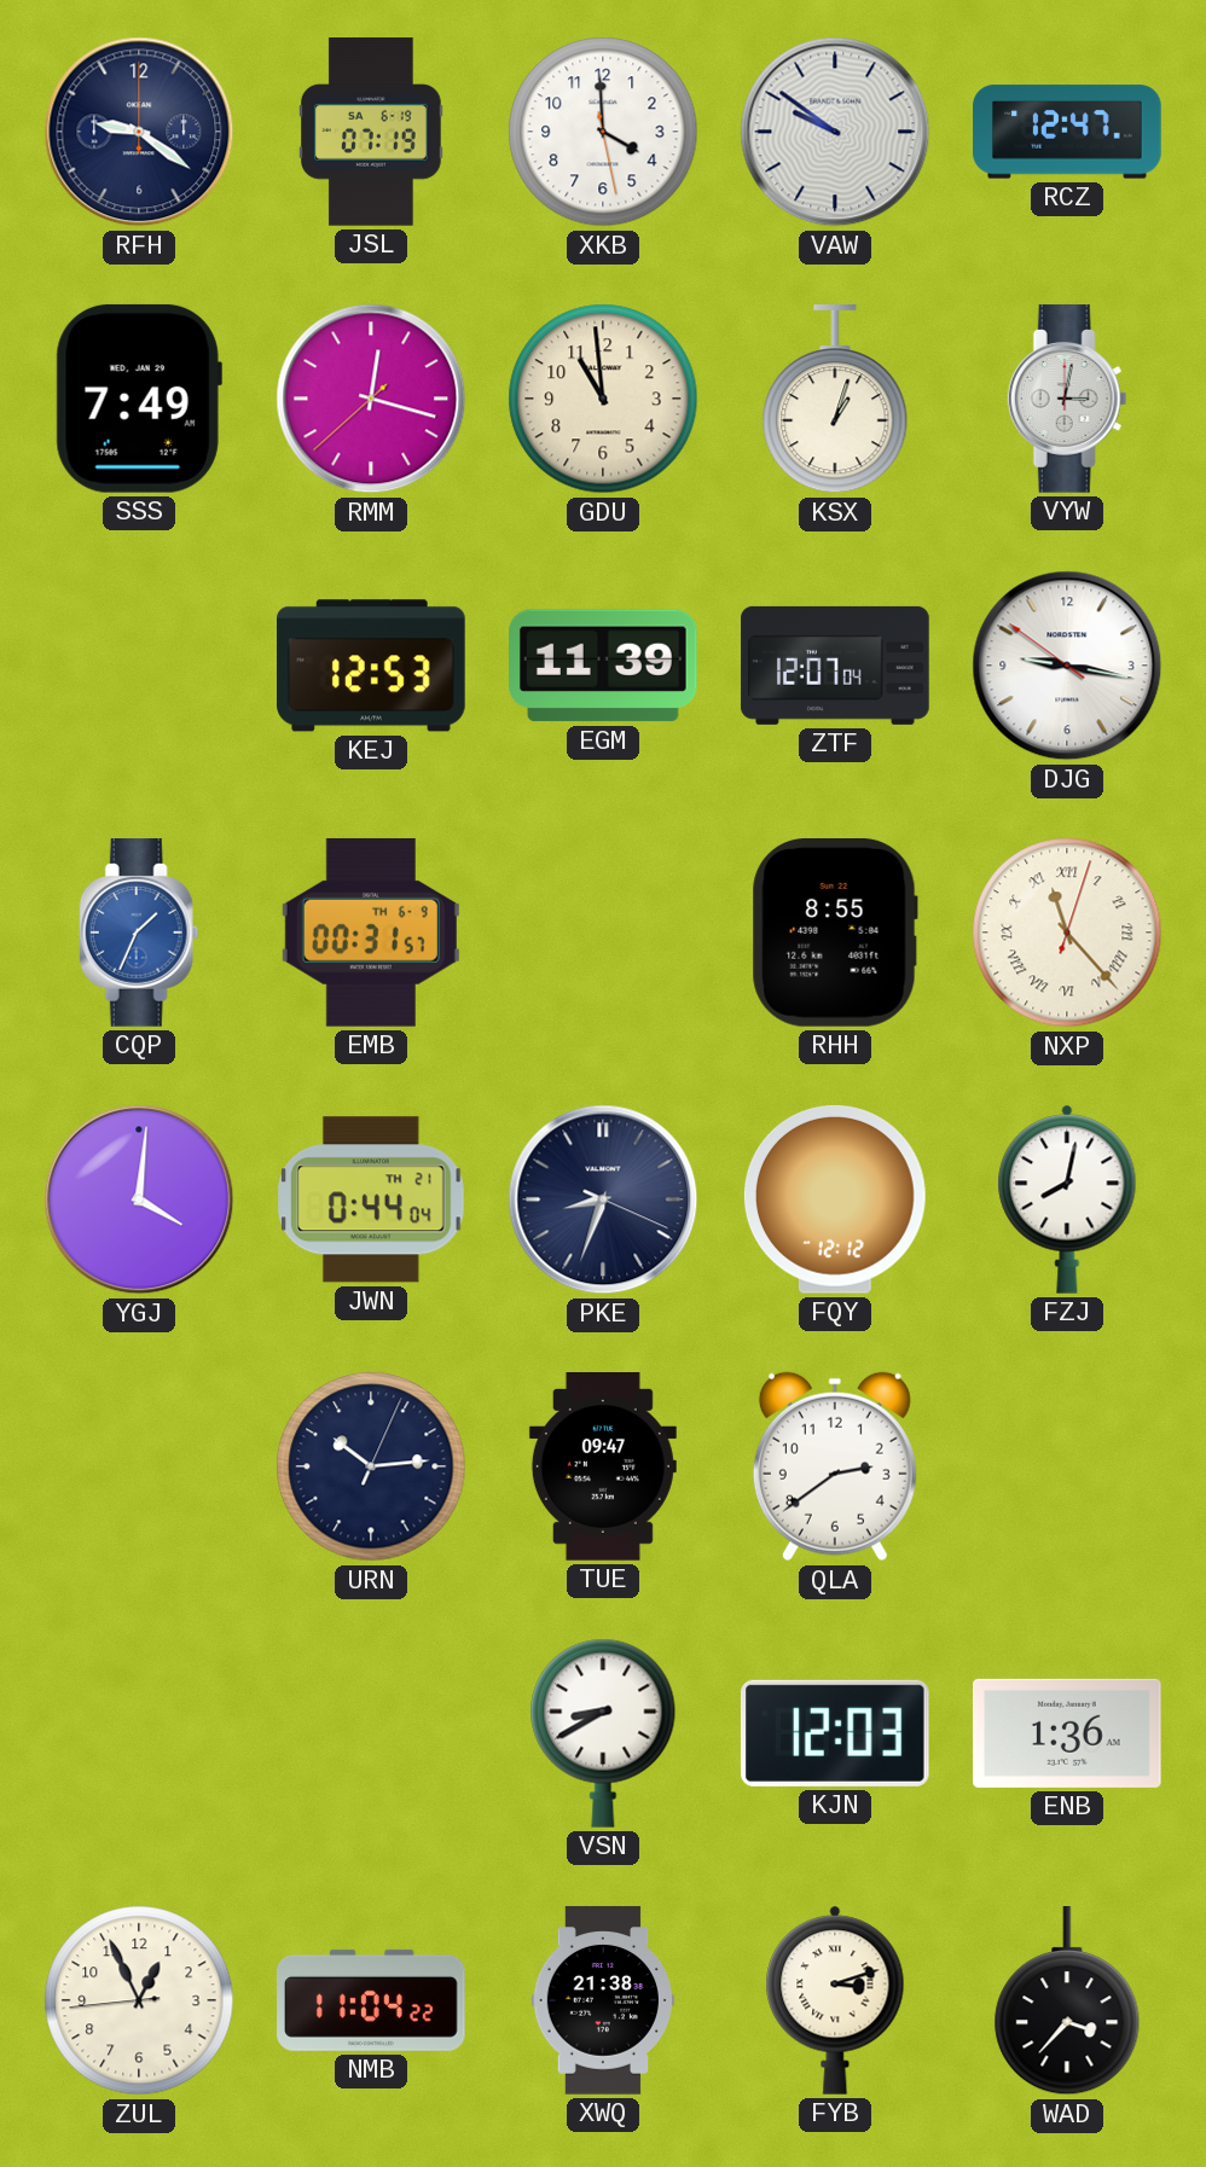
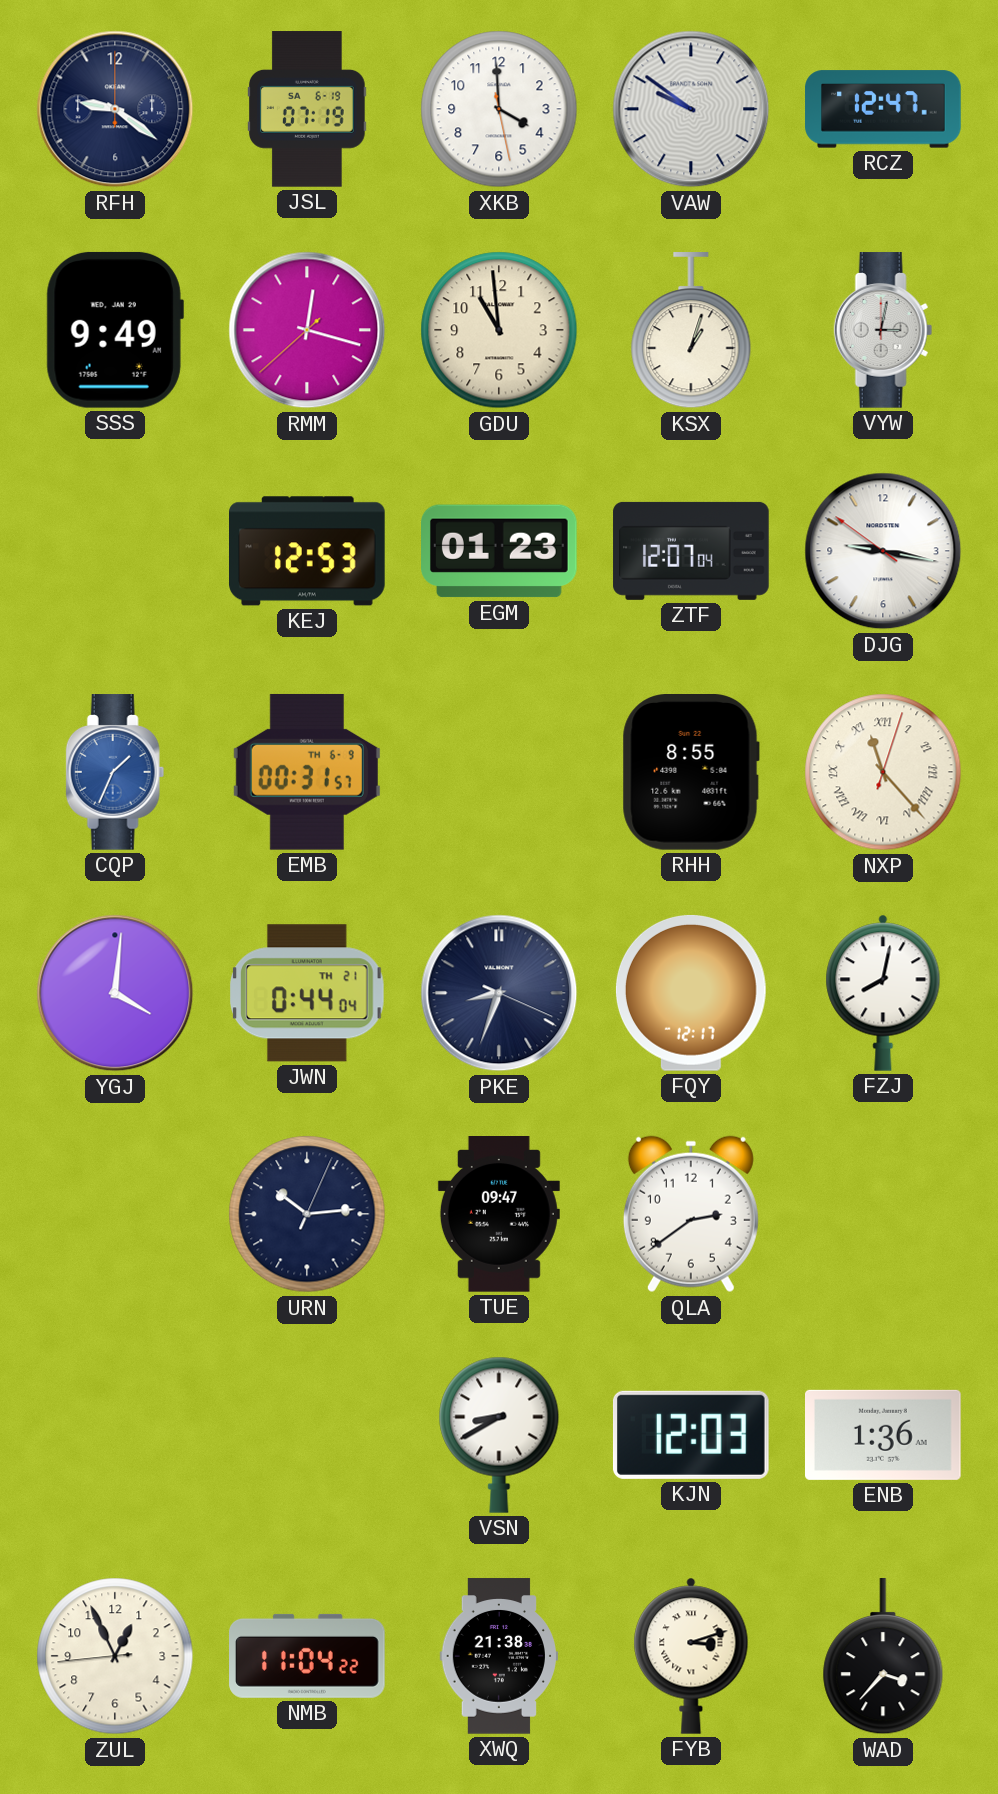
SSS: 7:49 -> 9:49 (115, 330)
EGM: 11:39 -> 01:23 (500, 551)
FQY: 12:12 -> 12:17 (691, 993)
